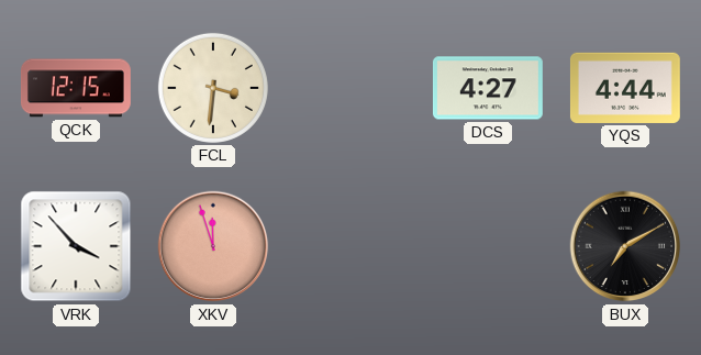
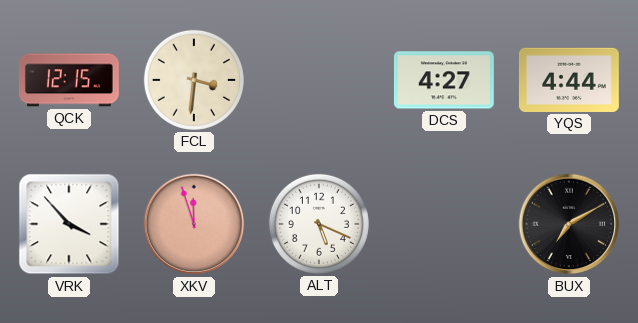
ALT: none -> 5:19 (319, 224)
